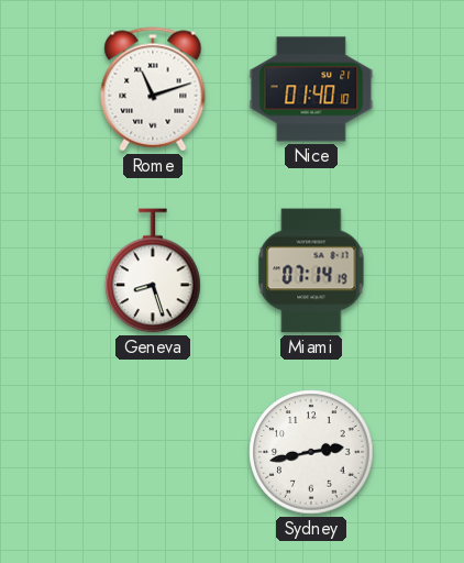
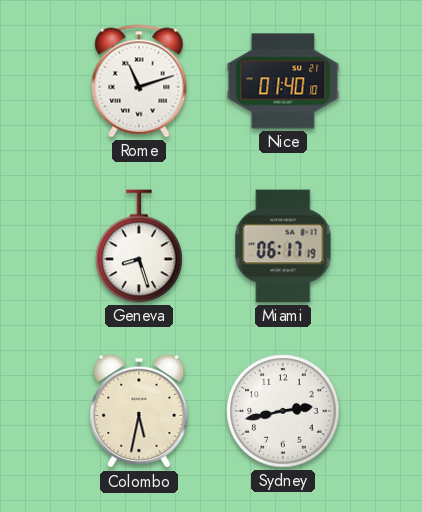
Miami: 07:14 -> 06:17 (283, 246)
Colombo: none -> 5:32 (139, 411)
